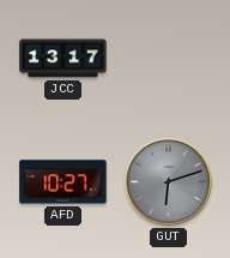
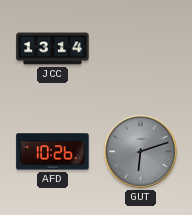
JCC: 13:17 -> 13:14 (53, 49)
AFD: 10:27 -> 10:26 (53, 152)
